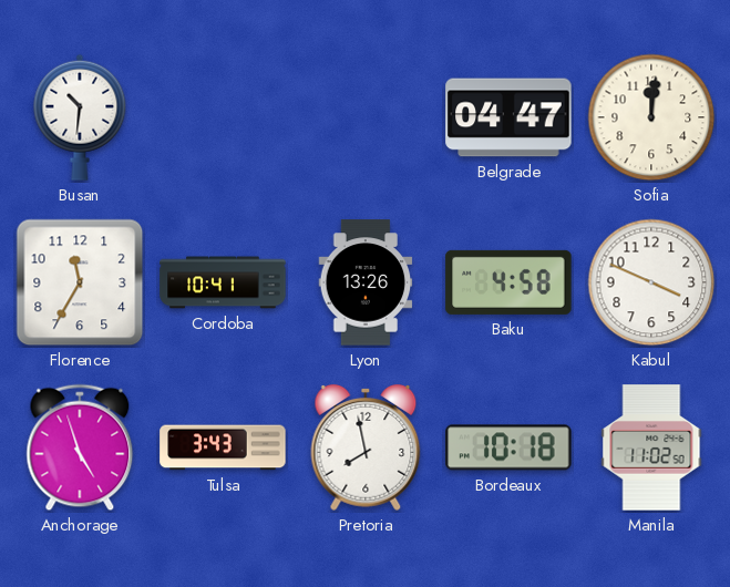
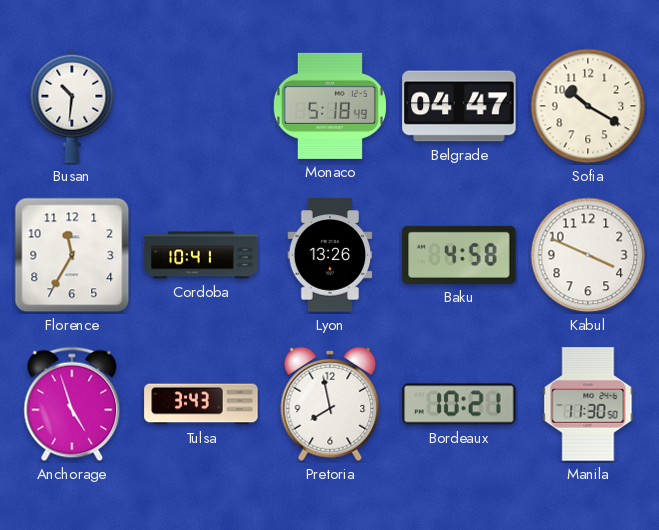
Monaco: none -> 5:18 (330, 106)
Sofia: 12:01 -> 10:20 (588, 106)
Bordeaux: 10:18 -> 10:21 (459, 404)
Manila: 11:02 -> 11:30 (588, 404)
